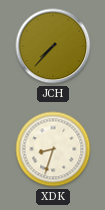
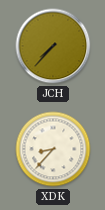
XDK: 8:33 -> 8:37 (53, 149)
